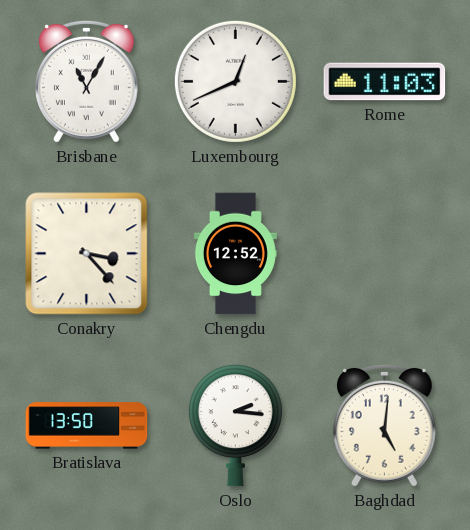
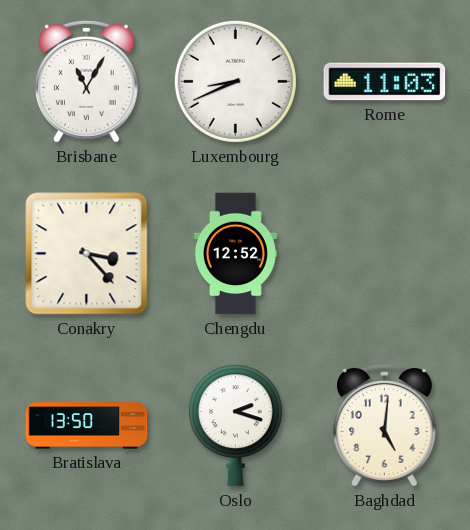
Luxembourg: 12:41 -> 8:41 (235, 81)
Oslo: 2:16 -> 2:18 (235, 426)
